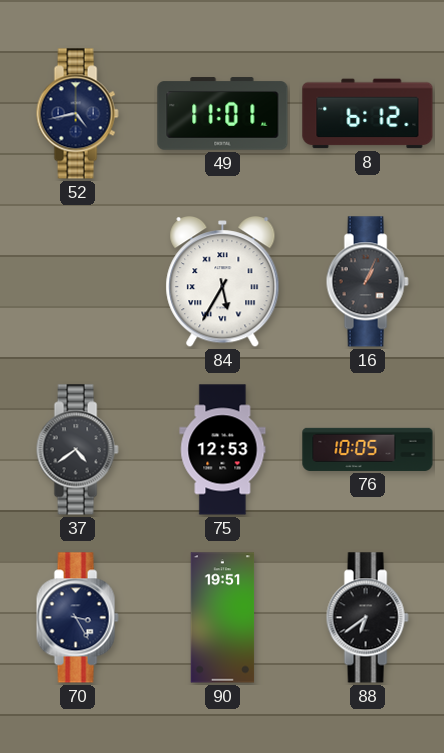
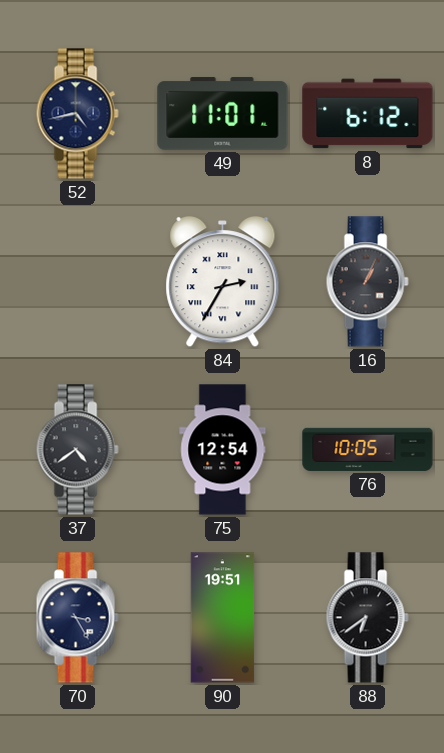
84: 5:35 -> 2:35 (223, 283)
75: 12:53 -> 12:54 (223, 450)
